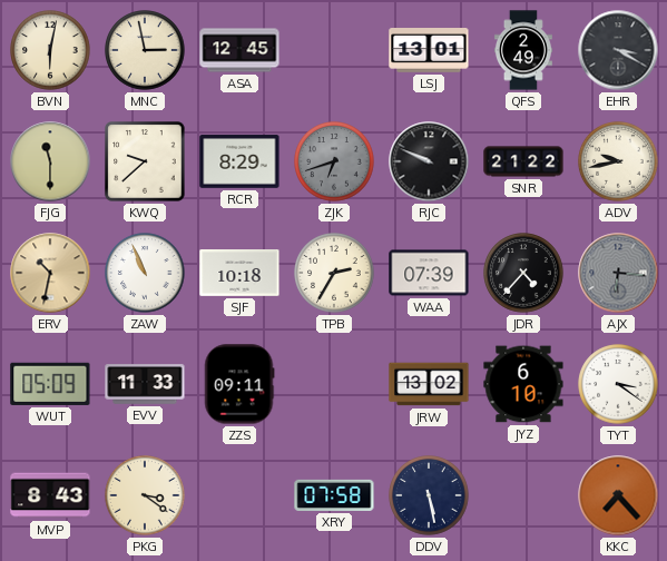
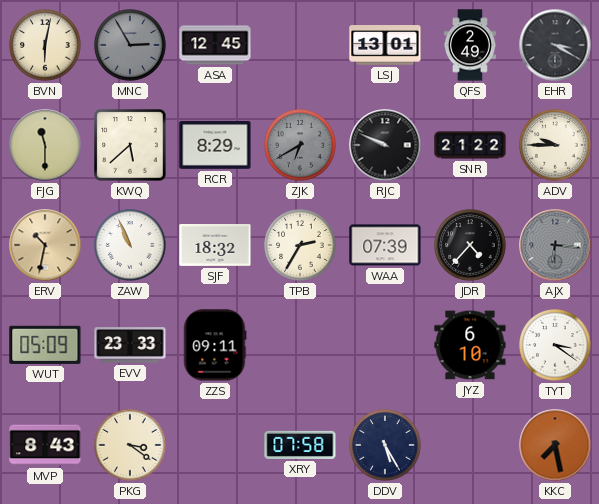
MNC: 2:58 -> 2:55 (130, 45)
MNC dial: cream -> grey (130, 45)
KWQ: 9:38 -> 5:38 (130, 145)
ZJK: 6:42 -> 6:40 (300, 145)
ADV: 9:43 -> 9:45 (555, 145)
SJF: 10:18 -> 18:32 (215, 246)
EVV: 11:33 -> 23:33 (130, 345)
JRW: 13:02 -> none (429, 384)
DDV: 5:28 -> 5:25 (385, 445)
KKC: 7:23 -> 7:28 (555, 445)
